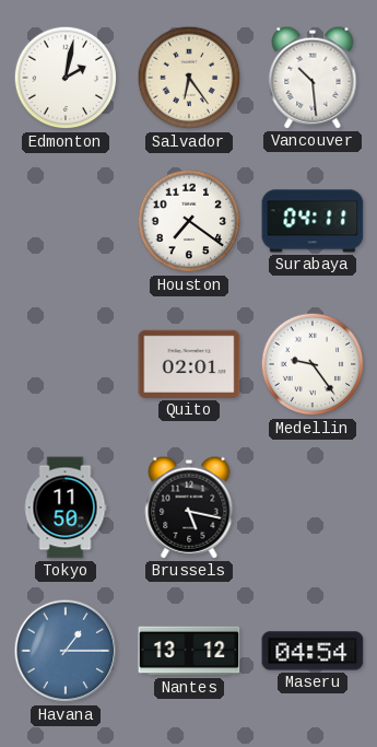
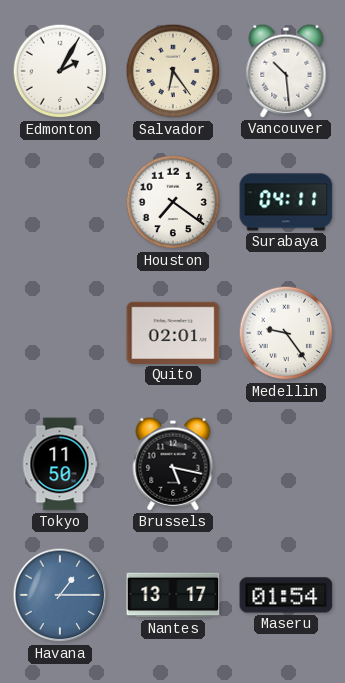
Edmonton: 2:02 -> 2:05 (60, 71)
Nantes: 13:12 -> 13:17 (173, 595)
Maseru: 04:54 -> 01:54 (286, 595)
